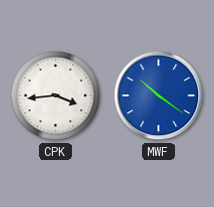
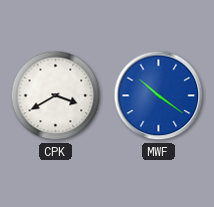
CPK: 3:44 -> 3:40 (56, 96)
